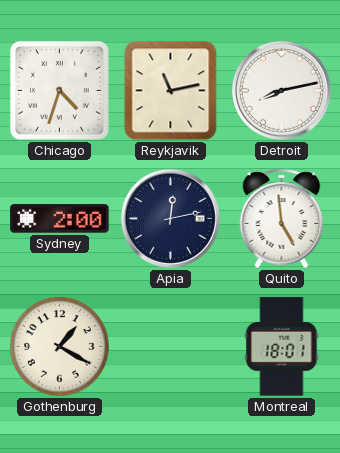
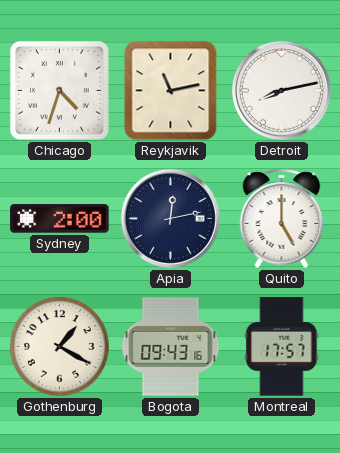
Quito: 4:59 -> 5:00 (282, 218)
Bogota: none -> 09:43 (171, 347)
Montreal: 18:01 -> 17:57 (282, 347)
